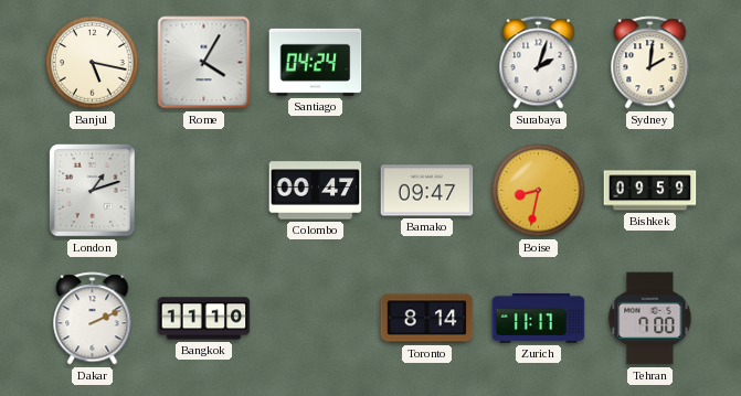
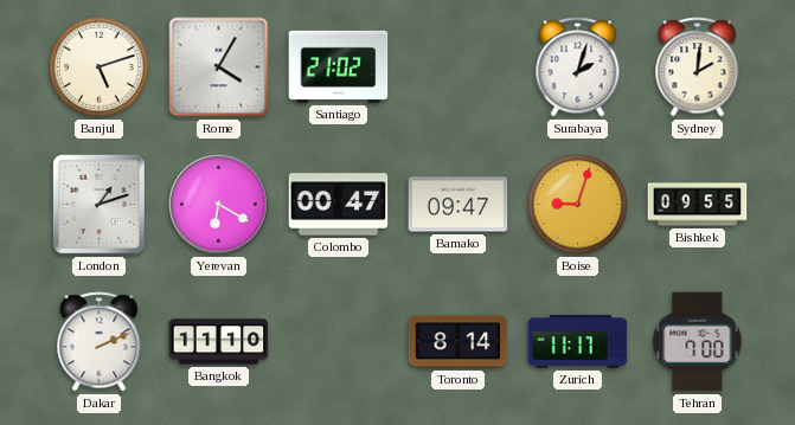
Banjul: 5:17 -> 5:12 (100, 67)
Santiago: 04:24 -> 21:02 (339, 66)
Yerevan: none -> 6:20 (219, 205)
Boise: 8:32 -> 9:03 (578, 205)
Bishkek: 09:59 -> 09:55 (698, 205)
